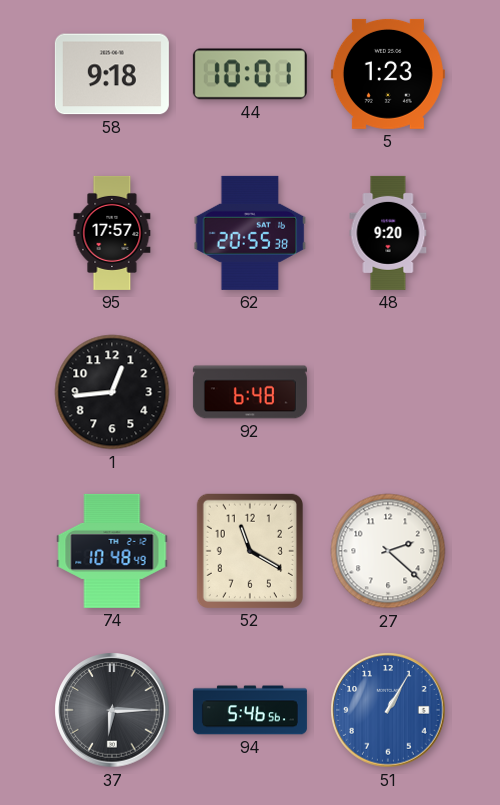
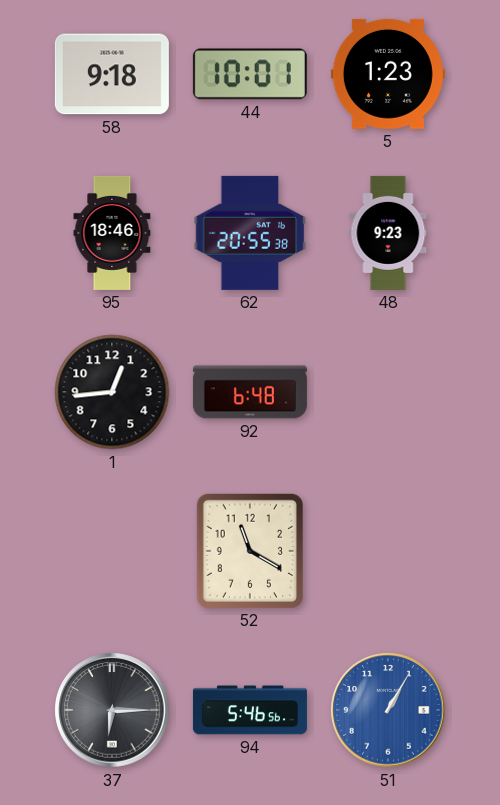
95: 17:57 -> 18:46 (112, 233)
48: 9:20 -> 9:23 (388, 233)
74: 10:48 -> none (112, 551)
27: 2:22 -> none (388, 551)
